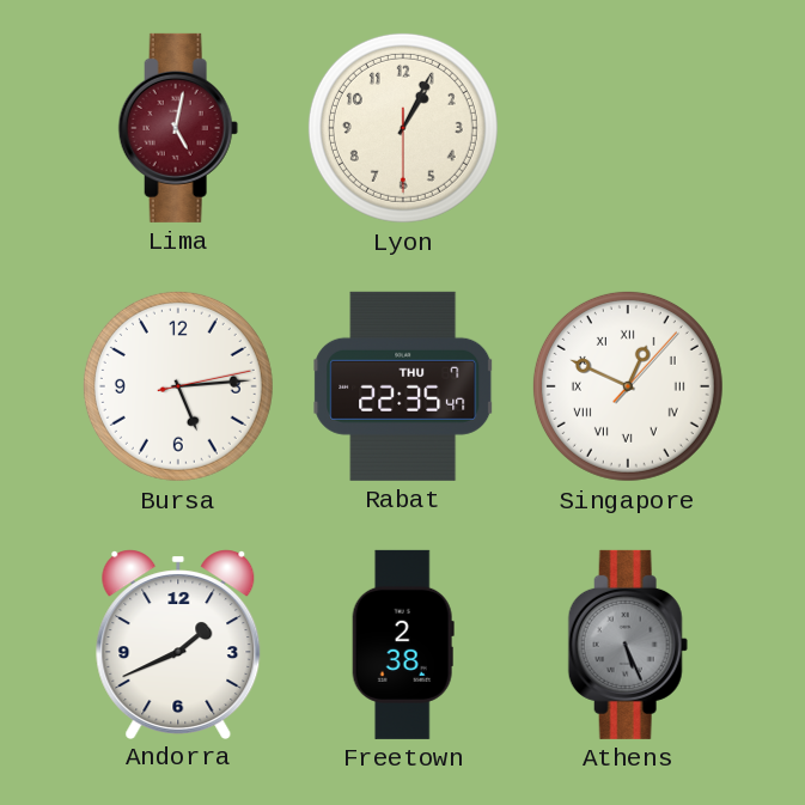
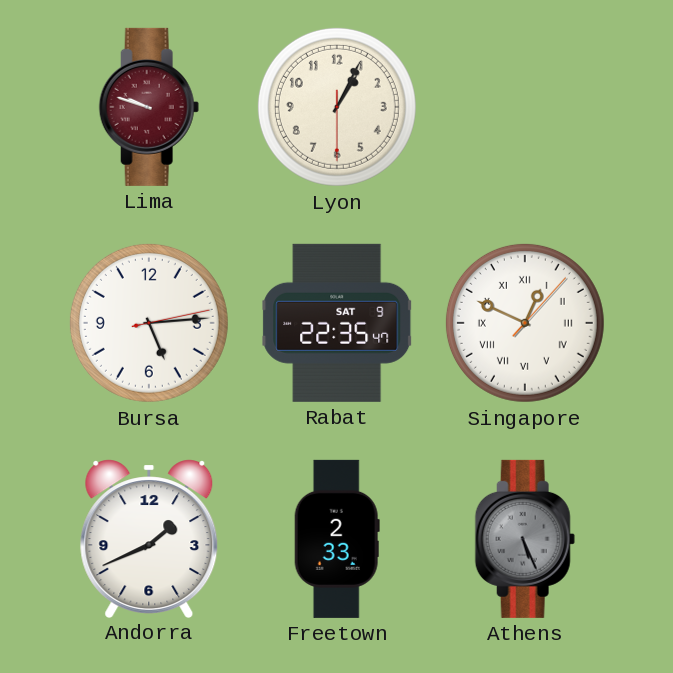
Lima: 5:02 -> 9:48 (149, 107)
Rabat date: THU 7 -> SAT 9 (337, 323)
Freetown: 2:38 -> 2:33 (337, 539)
